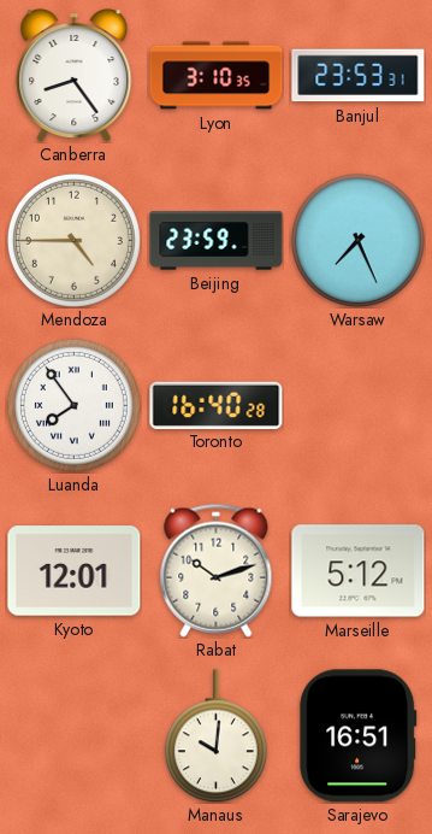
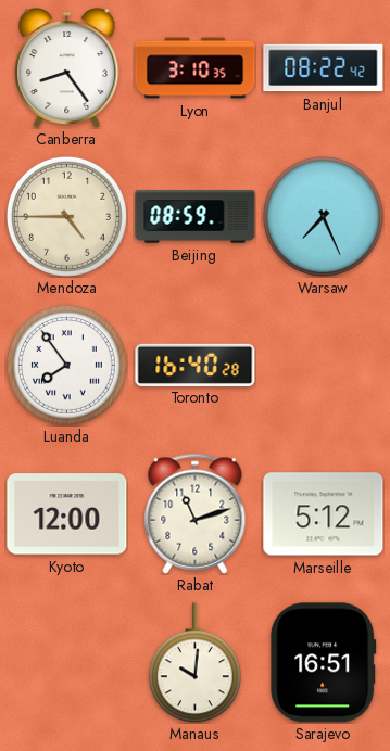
Banjul: 23:53 -> 08:22 (324, 68)
Beijing: 23:59 -> 08:59 (196, 217)
Kyoto: 12:01 -> 12:00 (67, 514)
Rabat: 10:12 -> 11:12 (196, 513)
